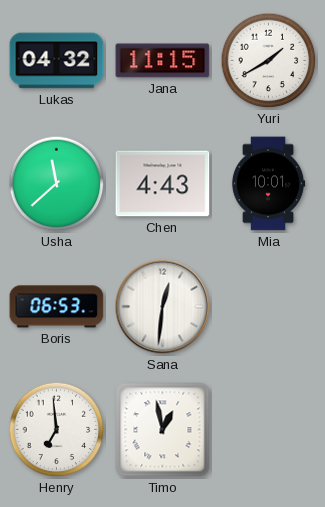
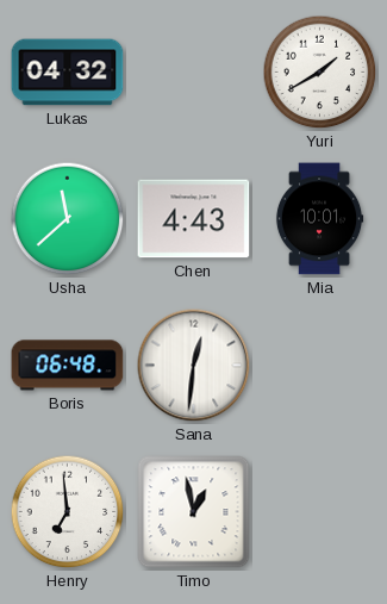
Jana: 11:15 -> none (163, 61)
Boris: 06:53 -> 06:48 (68, 366)
